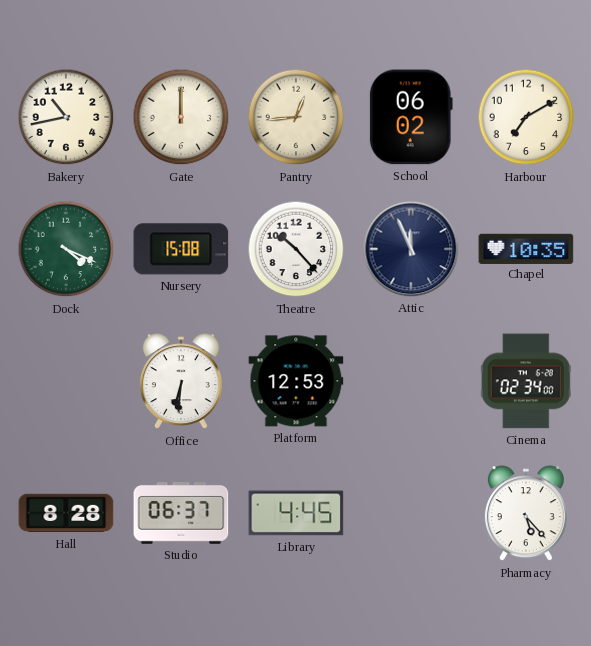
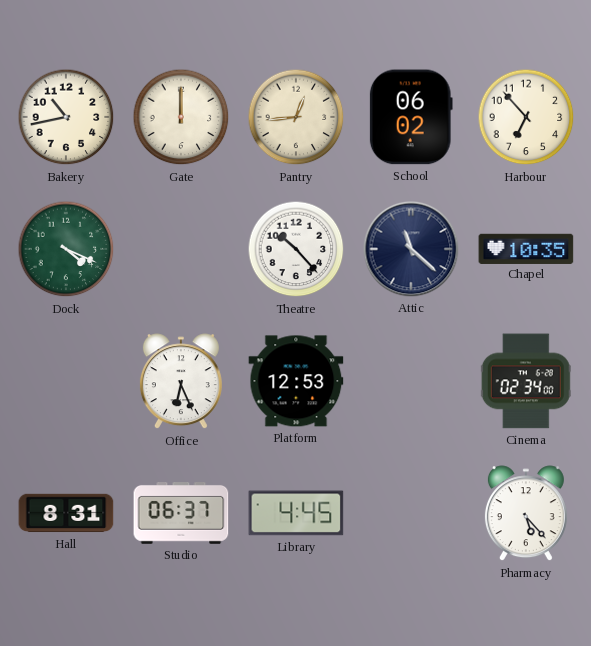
Harbour: 7:10 -> 6:53 (526, 117)
Nursery: 15:08 -> none (181, 249)
Attic: 11:56 -> 11:22 (411, 249)
Office: 6:31 -> 6:26 (181, 382)
Hall: 8:28 -> 8:31 (66, 513)
